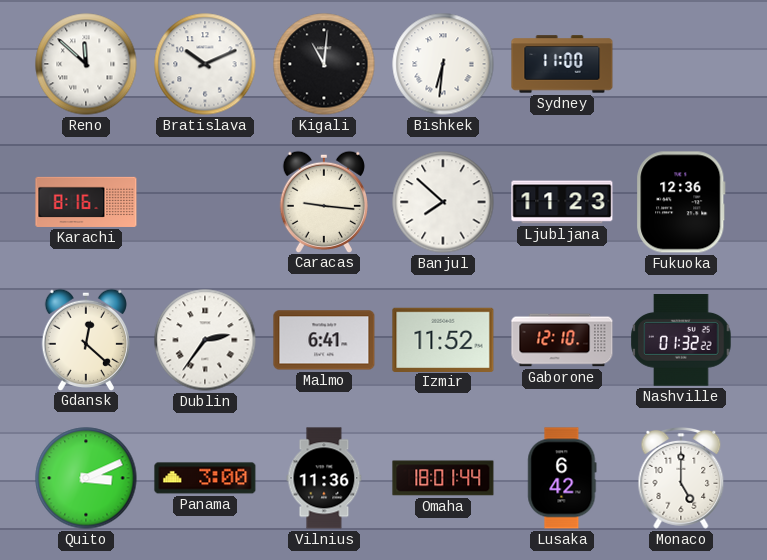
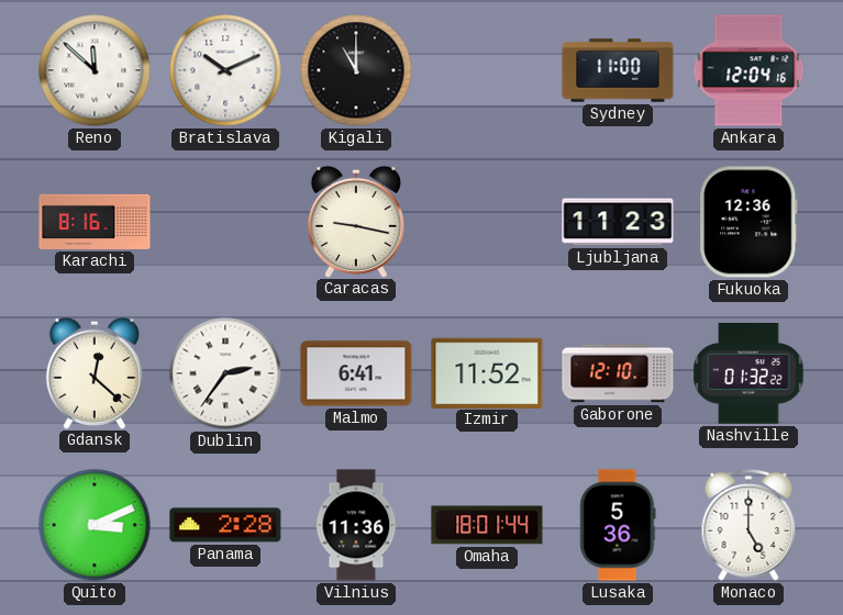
Kigali: 11:01 -> 11:00 (356, 70)
Bishkek: 6:31 -> none (443, 64)
Ankara: none -> 12:04 (748, 70)
Caracas: 9:16 -> 9:17 (356, 221)
Banjul: 7:52 -> none (443, 202)
Panama: 3:00 -> 2:28 (225, 525)
Lusaka: 6:42 -> 5:36 (618, 525)
